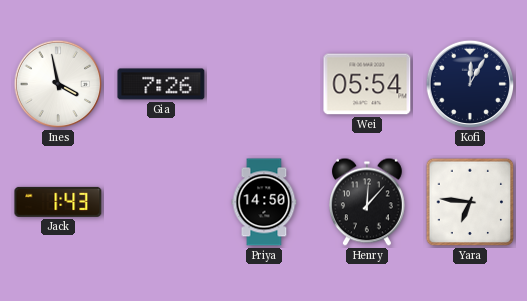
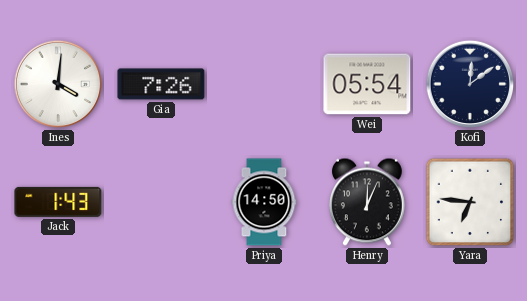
Ines: 3:58 -> 4:01 (58, 84)
Kofi: 12:05 -> 12:09 (470, 84)
Henry: 12:07 -> 12:04 (367, 202)
